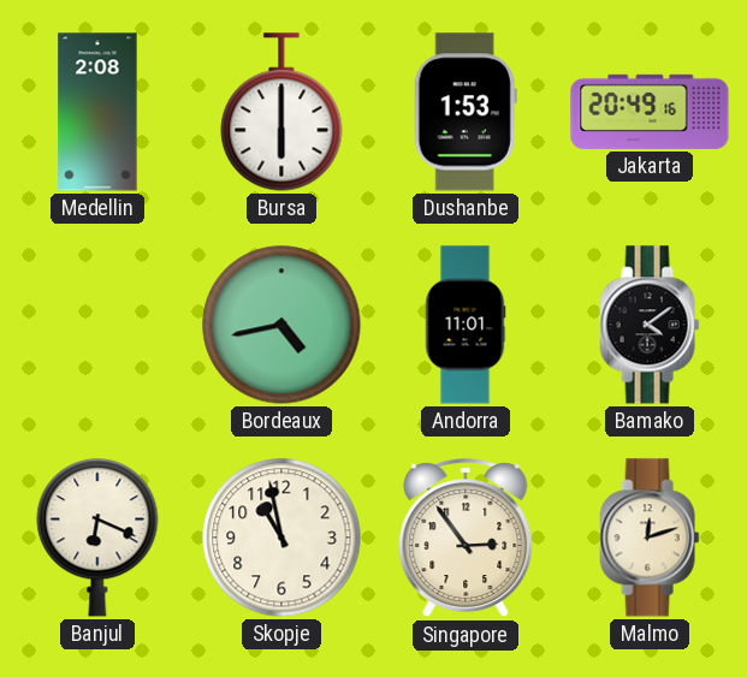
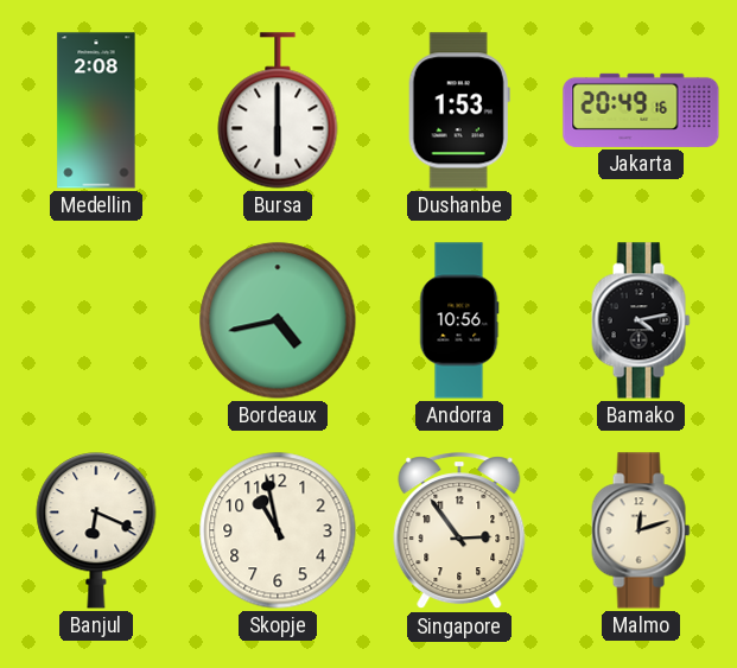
Andorra: 11:01 -> 10:56 (459, 320)
Bamako: 4:09 -> 4:13 (641, 320)
